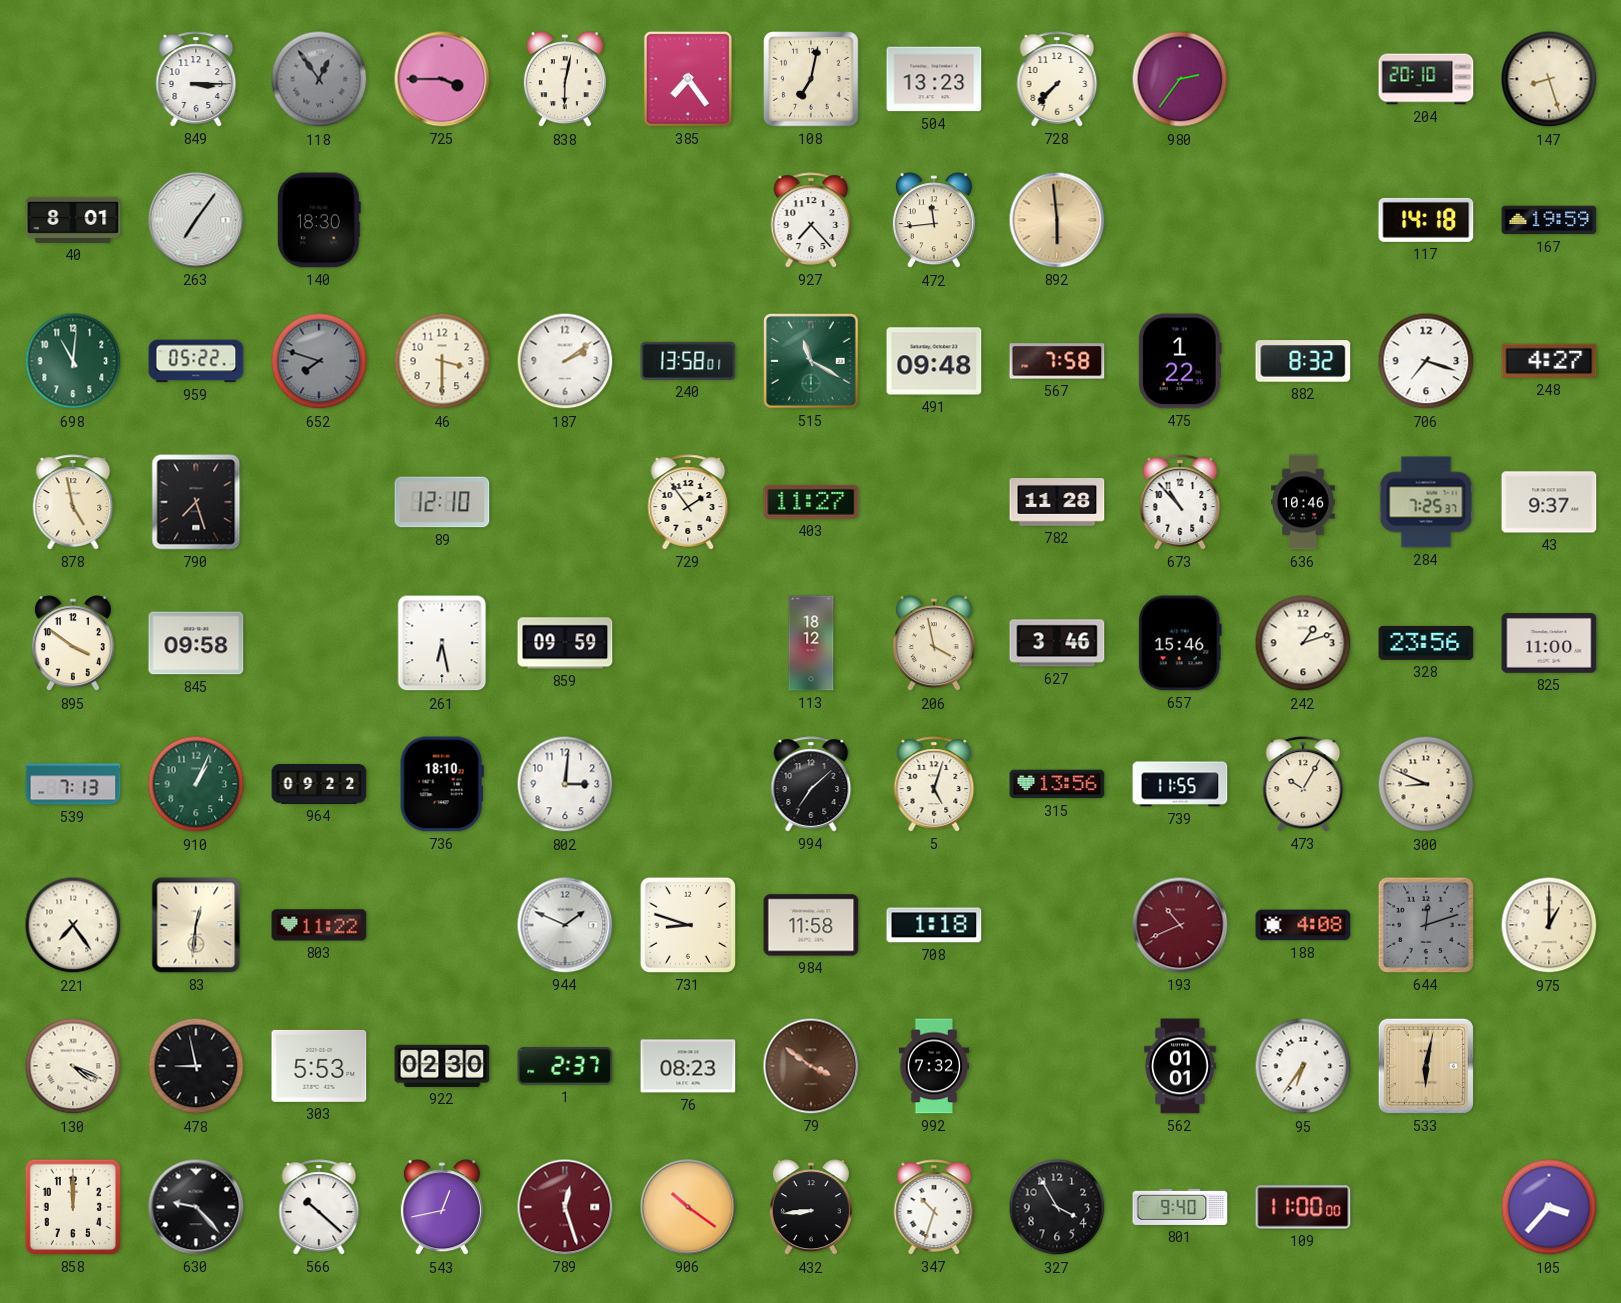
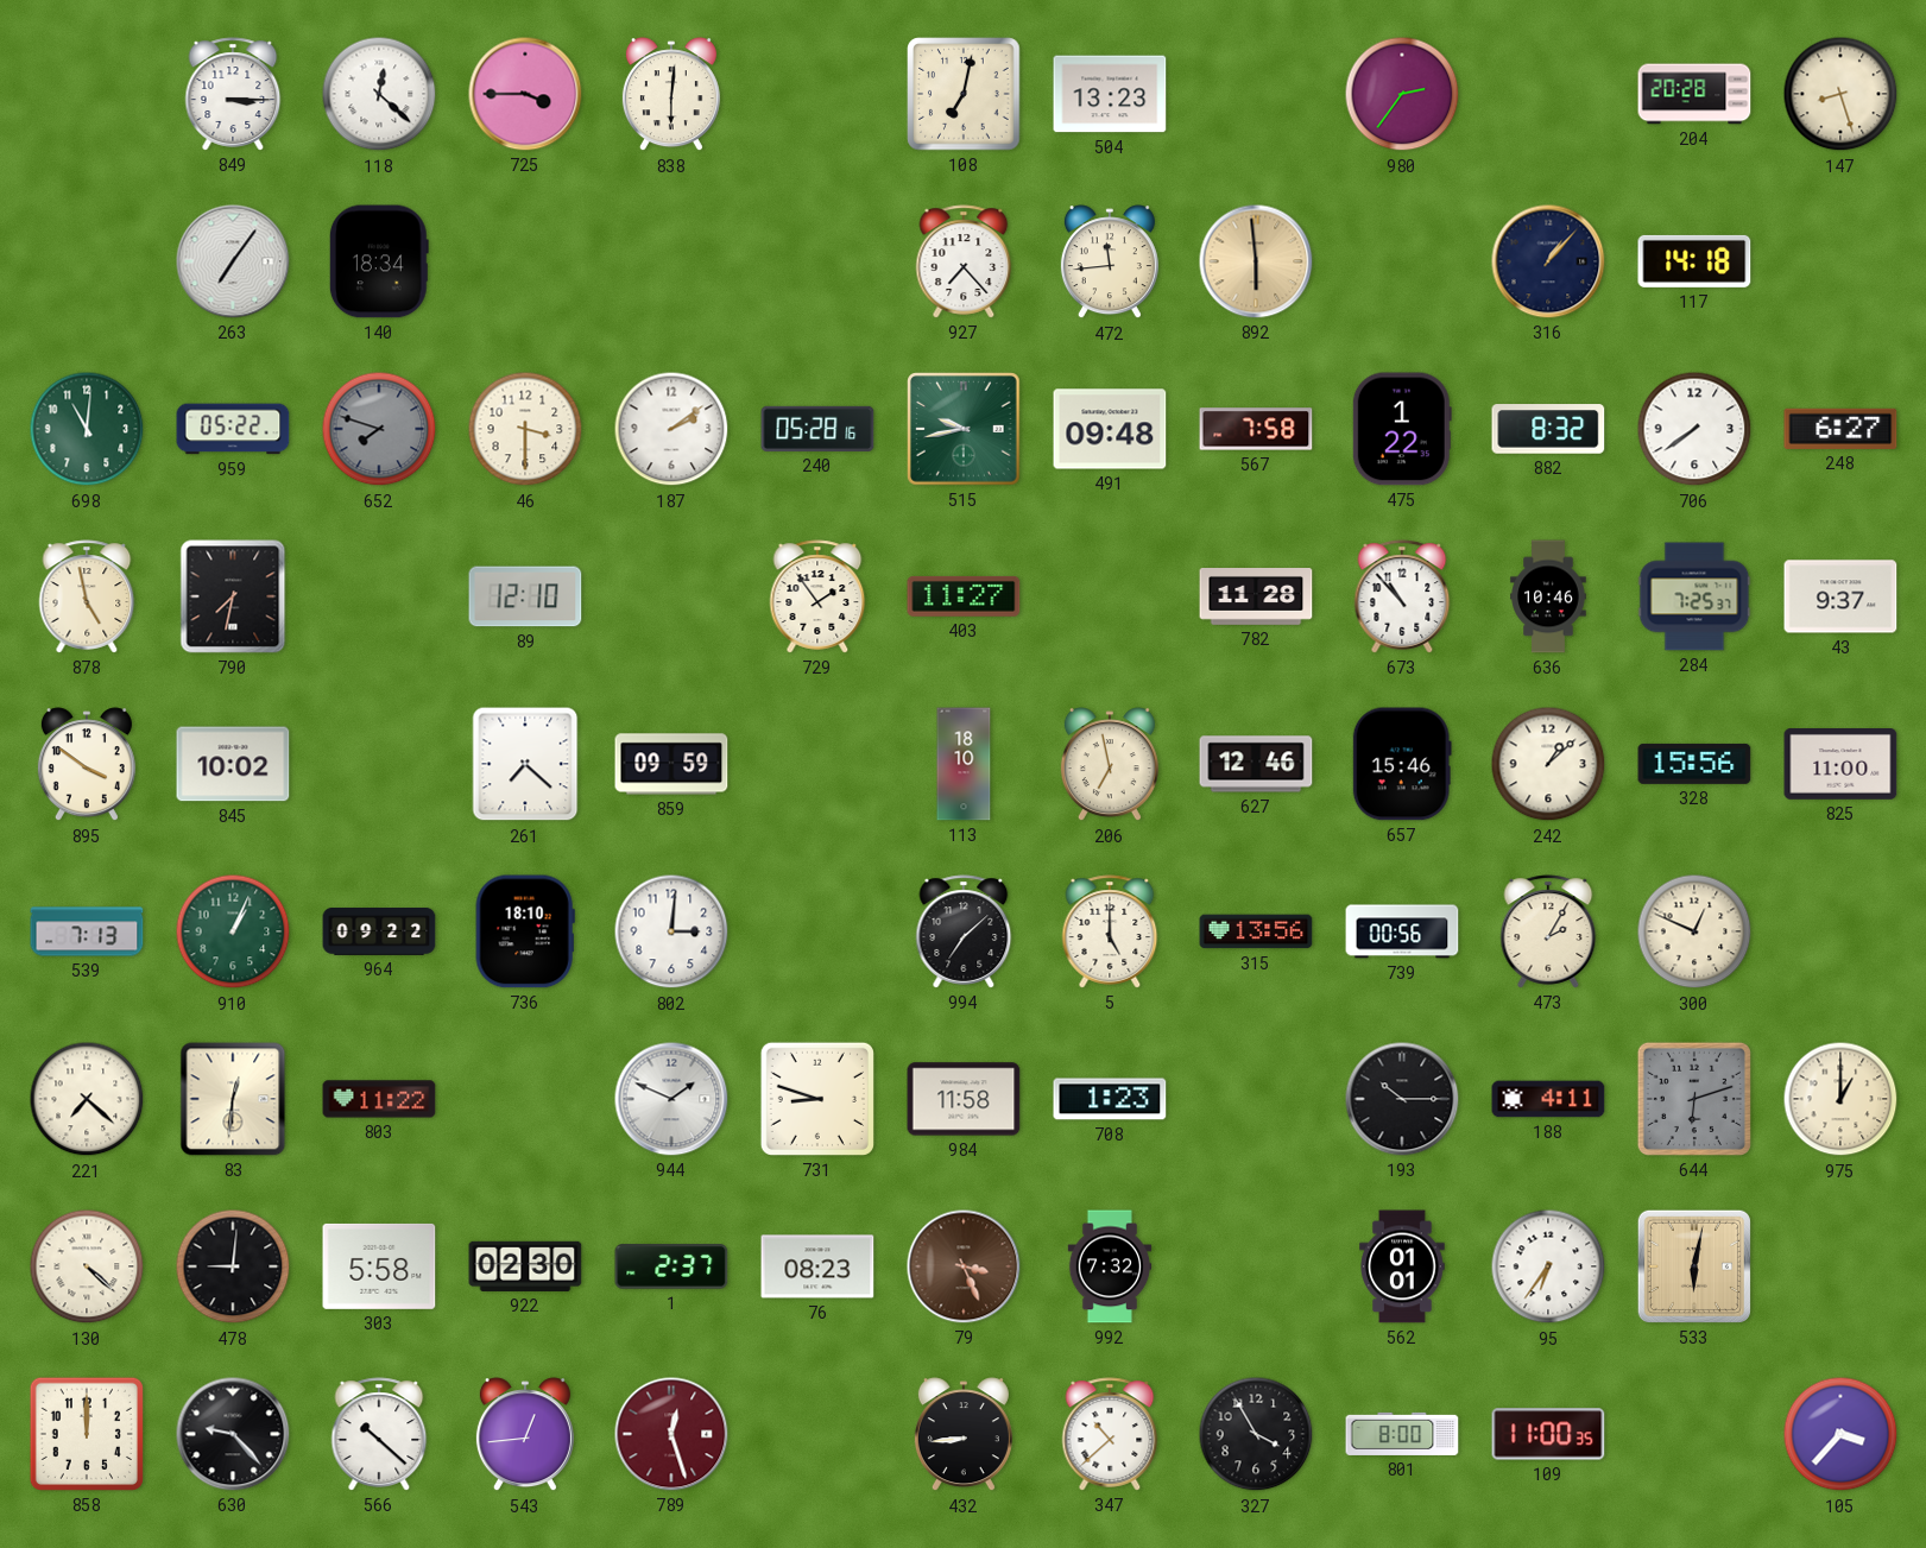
118: 12:54 -> 12:22 (379, 94)
118 dial: grey -> white (379, 94)
838: 6:02 -> 6:01 (671, 95)
385: 7:24 -> none (688, 79)
728: 7:37 -> none (1057, 79)
204: 20:10 -> 20:28 (1694, 94)
40: 8:01 -> none (73, 220)
140: 18:30 -> 18:34 (379, 261)
316: none -> 1:07 (1548, 261)
167: 19:59 -> none (1549, 220)
240: 13:58 -> 05:28 (817, 429)
515: 11:20 -> 9:43 (964, 429)
706: 7:18 -> 7:39 (1694, 429)
248: 4:27 -> 6:27 (1840, 429)
790: 7:27 -> 7:32 (233, 596)
845: 09:58 -> 10:02 (233, 764)
261: 6:28 -> 7:22 (525, 764)
113: 18:12 -> 18:10 (964, 764)
206: 3:58 -> 6:58 (1110, 765)
627: 3:46 -> 12:46 (1256, 764)
242: 1:12 -> 1:08 (1548, 764)
328: 23:56 -> 15:56 (1694, 764)
5: 5:03 -> 5:00 (1110, 931)
739: 11:55 -> 00:56 (1402, 931)
473: 10:05 -> 2:05 (1548, 931)
300: 8:49 -> 12:49 (1694, 931)
221: 7:24 -> 7:22 (87, 1099)
708: 1:18 -> 1:23 (1110, 1099)
193: 10:41 -> 10:15 (1402, 1099)
193 dial: burgundy -> black (1402, 1099)
188: 4:08 -> 4:11 (1548, 1099)
644: 12:12 -> 6:12 (1694, 1099)
130: 4:19 -> 4:22 (87, 1266)
478: 8:58 -> 9:01 (233, 1266)
303: 5:53 -> 5:58 (379, 1266)
79: 3:51 -> 3:26 (964, 1266)
543: 12:43 -> 12:44 (525, 1435)
906: 10:21 -> none (688, 1207)
347: 10:33 -> 10:38 (1110, 1434)
801: 9:40 -> 8:00 (1402, 1434)
109: 11:00:00 -> 11:00:35 (1548, 1434)
